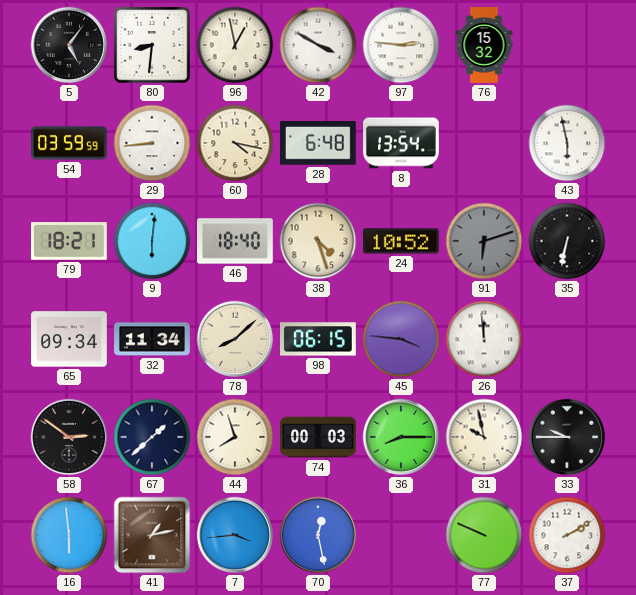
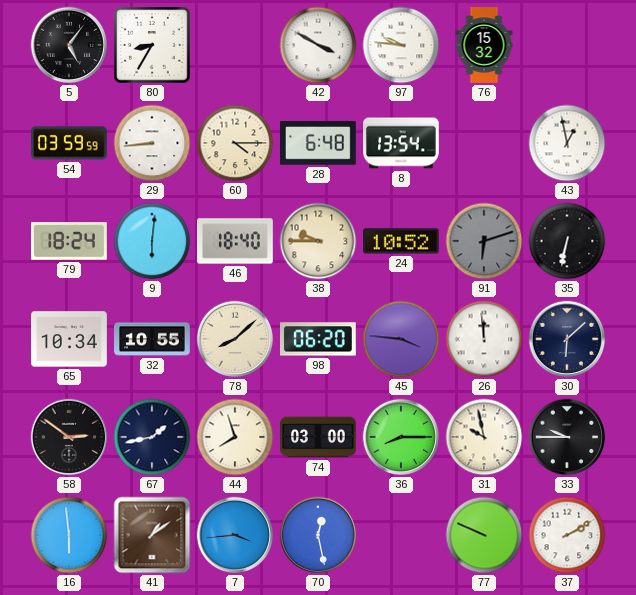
80: 8:31 -> 8:35 (152, 45)
96: 12:58 -> none (235, 45)
97: 2:46 -> 9:46 (401, 45)
60: 4:17 -> 4:15 (235, 143)
43: 5:58 -> 12:58 (567, 143)
79: 18:21 -> 18:24 (69, 241)
38: 4:27 -> 9:45 (318, 241)
65: 09:34 -> 10:34 (69, 339)
32: 11:34 -> 10:55 (152, 339)
98: 06:15 -> 06:20 (319, 339)
30: none -> 6:08 (567, 339)
67: 1:38 -> 1:43 (152, 437)
74: 00:03 -> 03:00 (318, 437)
41: 1:13 -> 1:09 (152, 535)
